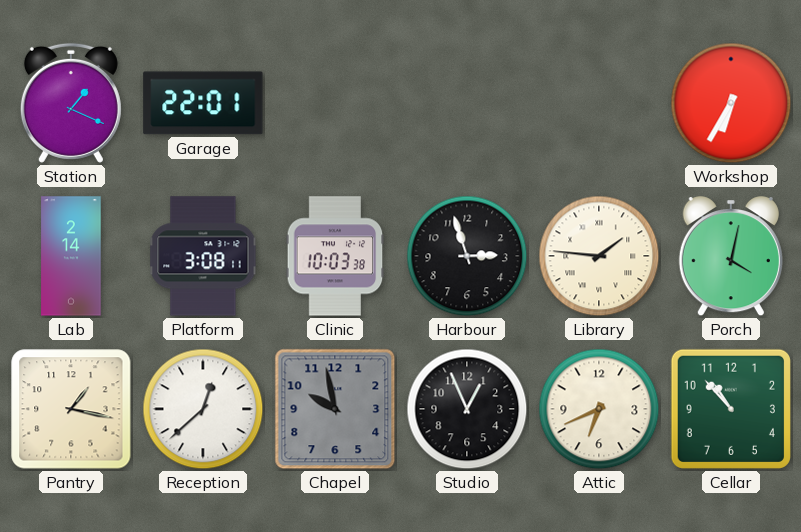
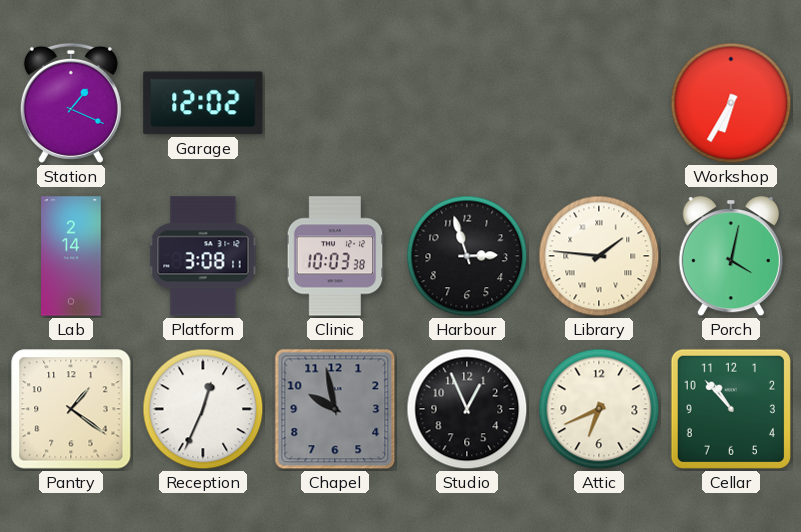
Garage: 22:01 -> 12:02 (203, 103)
Pantry: 1:17 -> 1:21 (71, 409)
Reception: 12:38 -> 12:34 (203, 409)
